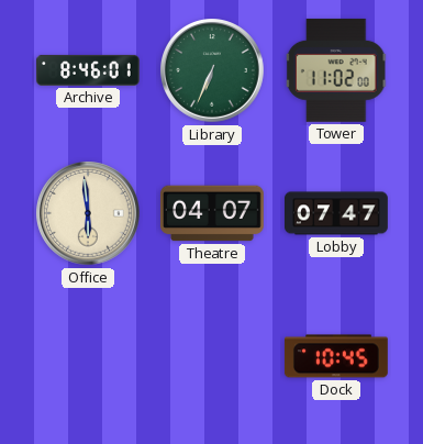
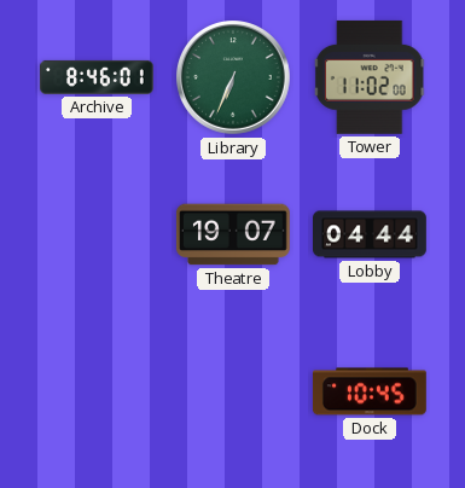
Office: 5:59 -> none (89, 214)
Theatre: 04:07 -> 19:07 (233, 234)
Lobby: 07:47 -> 04:44 (371, 234)
